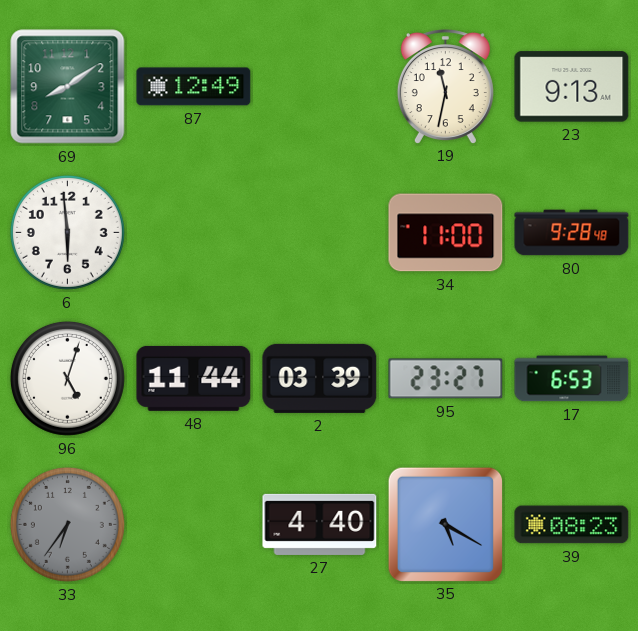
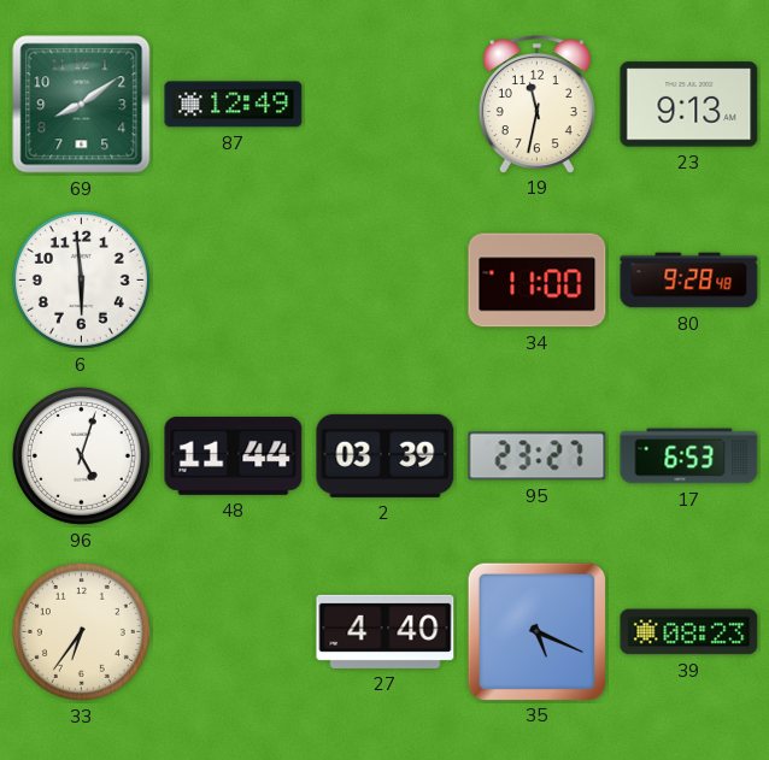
33 dial: grey -> cream (81, 631)
35: 5:20 -> 5:19 (536, 631)
